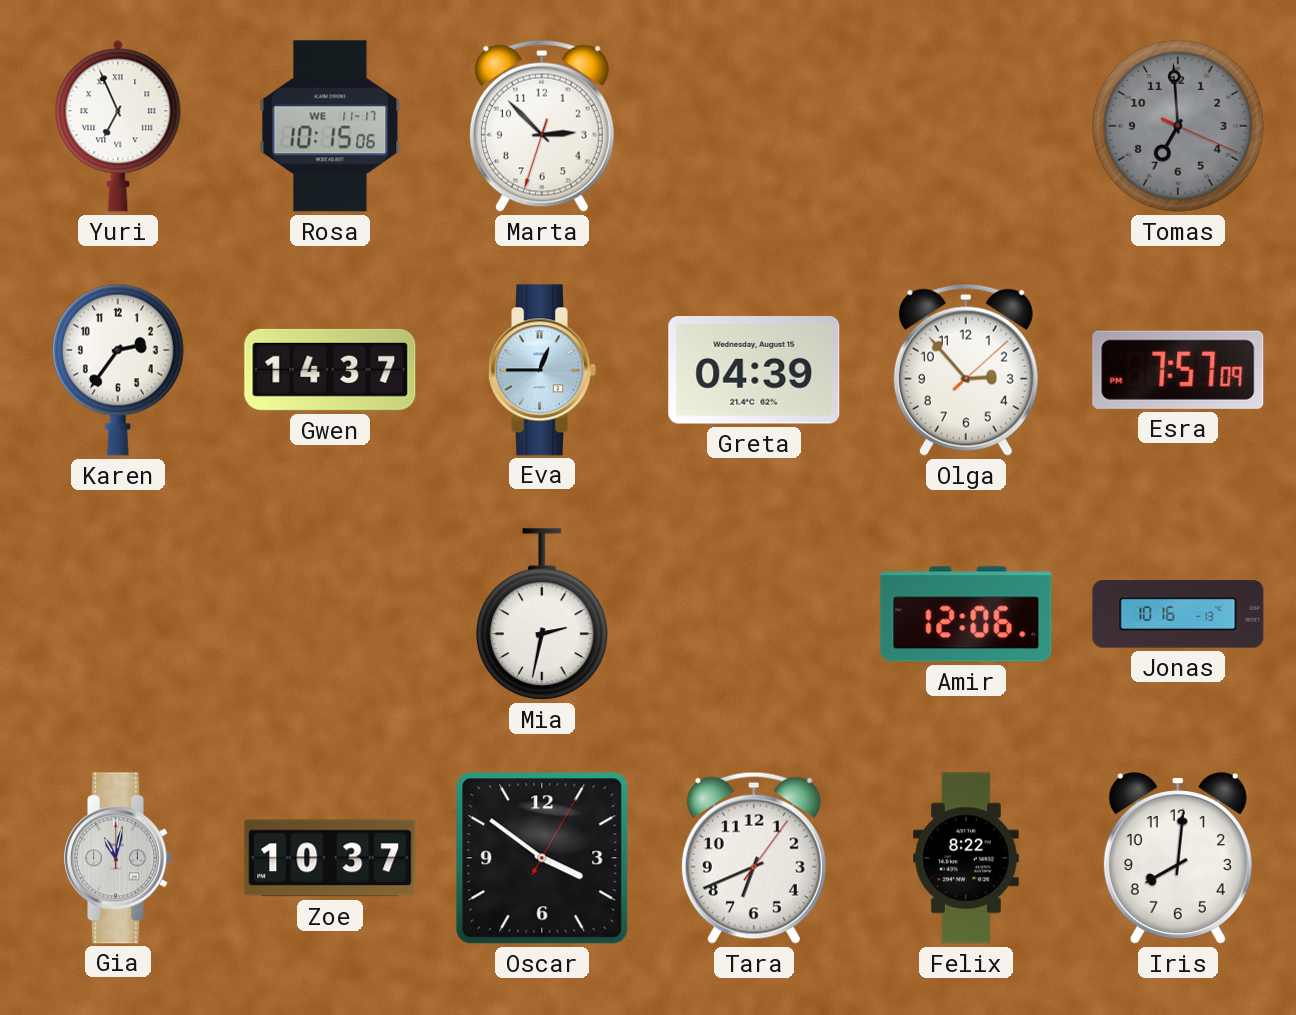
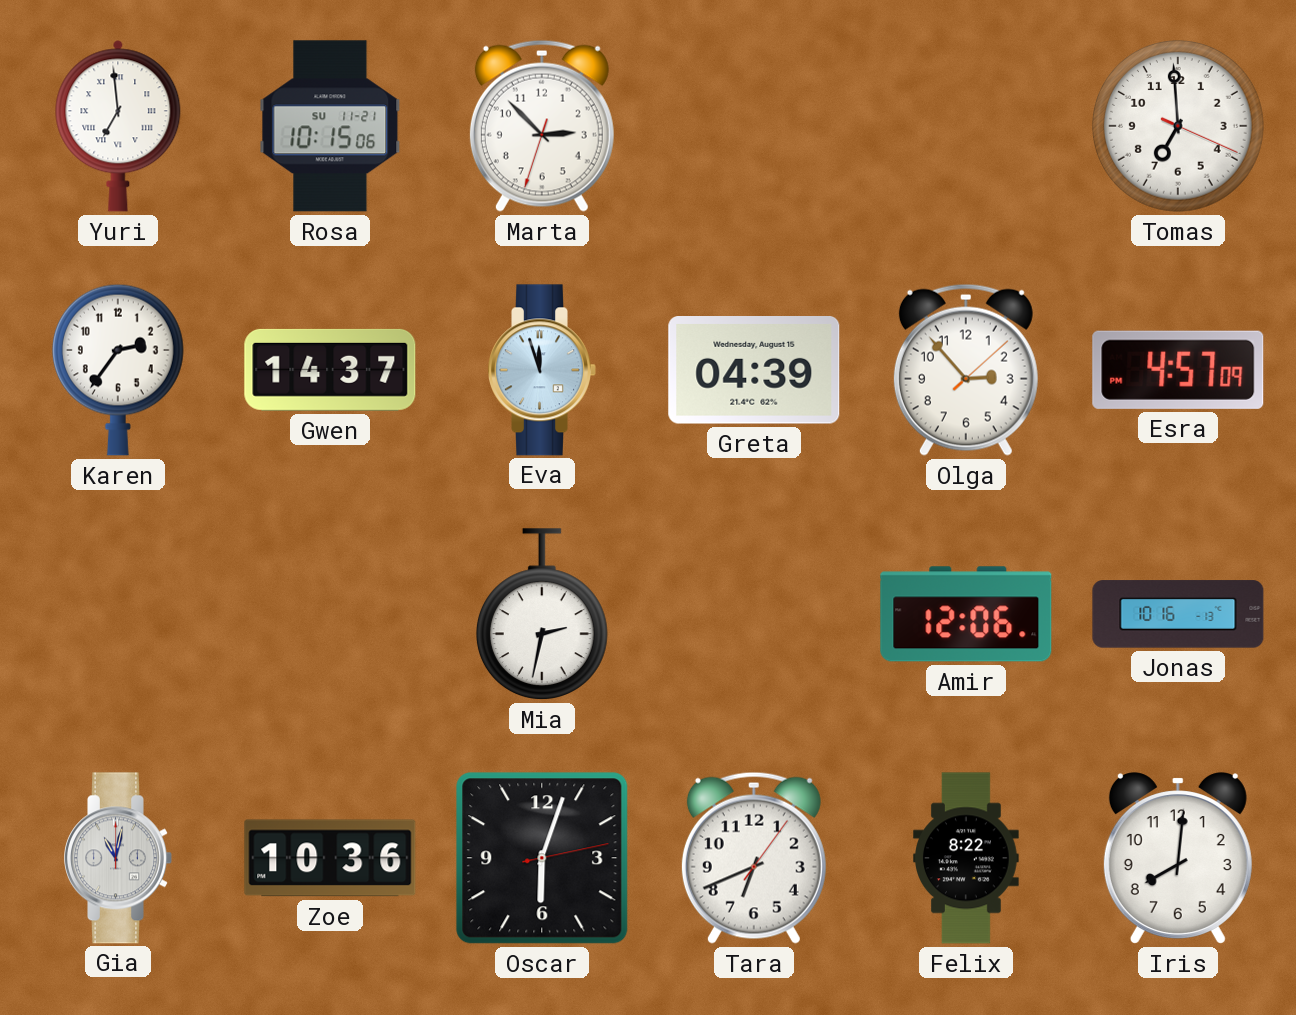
Yuri: 6:56 -> 6:59 (118, 126)
Rosa date: WE 11-17 -> SU 11-21 (330, 126)
Tomas dial: grey -> white (1179, 127)
Eva: 12:45 -> 11:57 (542, 370)
Esra: 7:57 -> 4:57 (1178, 370)
Zoe: 10:37 -> 10:36 (330, 858)
Oscar: 3:51 -> 6:03 (542, 858)
